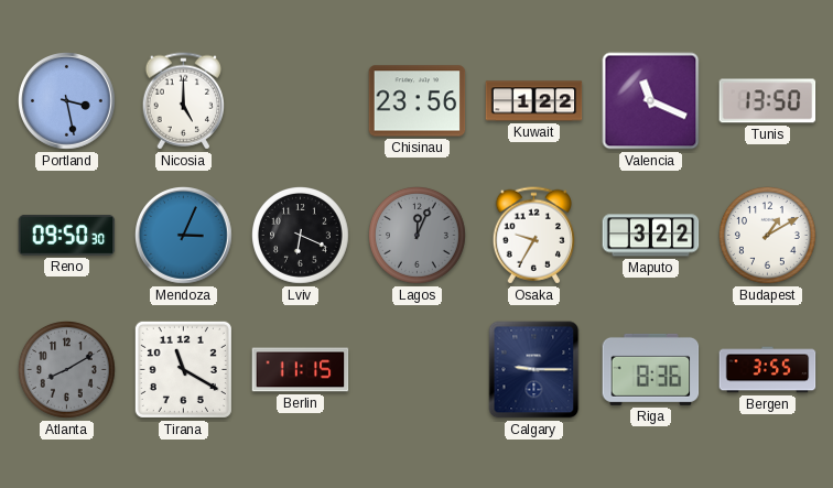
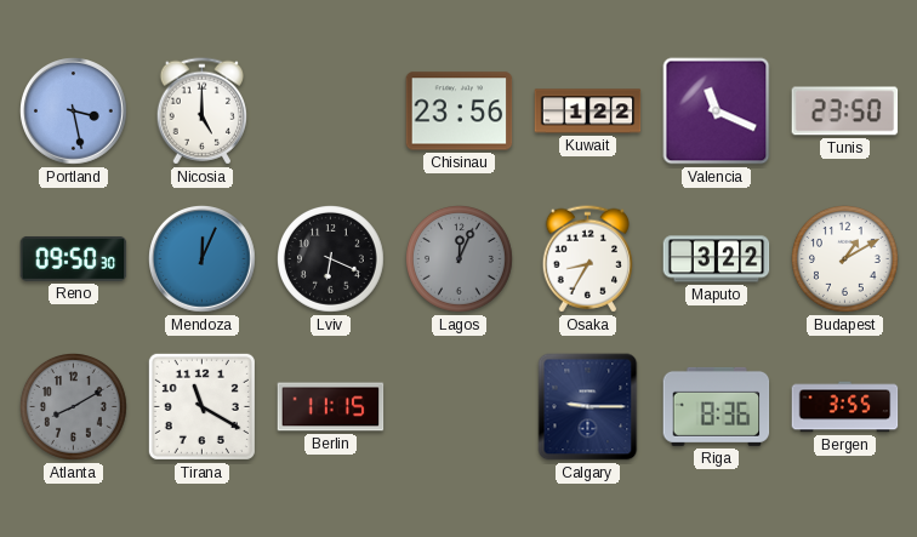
Tunis: 13:50 -> 23:50 (845, 112)
Mendoza: 3:04 -> 12:04 (203, 259)
Osaka: 9:35 -> 8:35 (587, 259)
